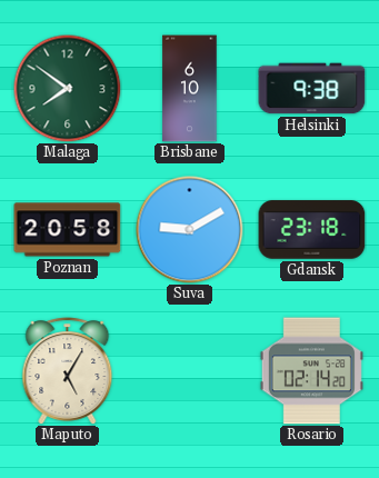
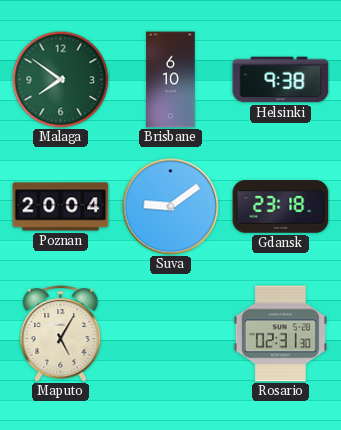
Poznan: 20:58 -> 20:04 (61, 207)
Suva: 9:10 -> 9:09 (171, 207)
Rosario: 02:14 -> 02:31 (280, 334)
